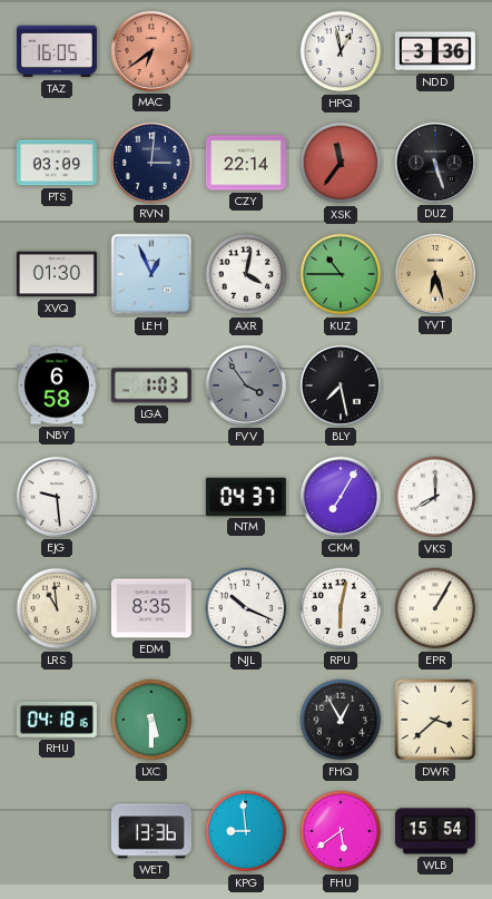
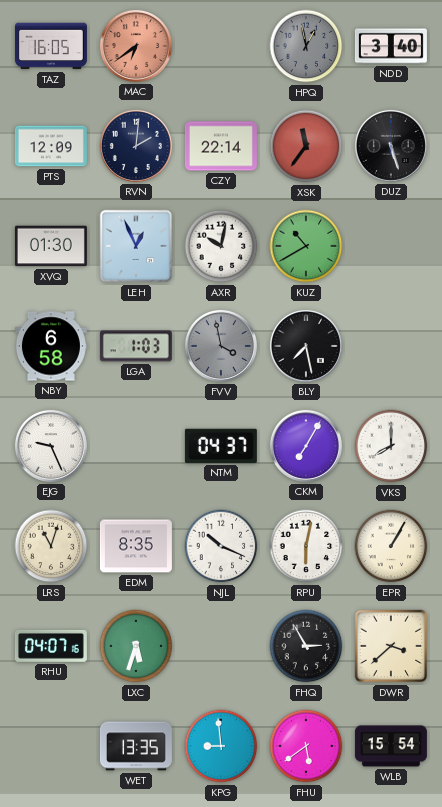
HPQ dial: white -> grey (306, 46)
NDD: 3:36 -> 3:40 (391, 46)
PTS: 03:09 -> 12:09 (51, 146)
RVN: 3:01 -> 2:01 (136, 146)
AXR: 4:02 -> 10:02 (221, 246)
KUZ: 10:45 -> 10:40 (306, 246)
YVT: 6:27 -> none (435, 274)
FVV: 3:54 -> 3:58 (221, 346)
EJG: 9:29 -> 9:26 (51, 446)
LRS: 10:59 -> 11:03 (51, 546)
RHU: 04:18 -> 04:07 (51, 646)
LXC: 5:30 -> 5:33 (136, 646)
FHQ: 12:55 -> 2:55 (306, 646)
WET: 13:36 -> 13:35 (136, 746)
